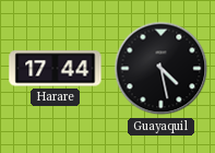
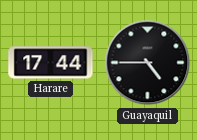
Guayaquil: 4:28 -> 4:45 (148, 63)
